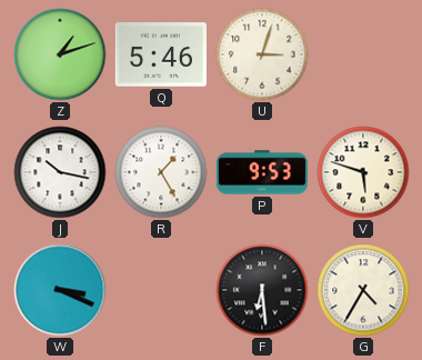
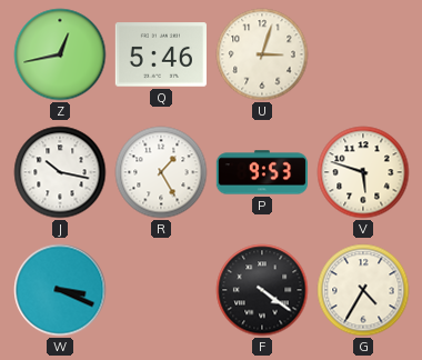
Z: 1:12 -> 12:43 (60, 54)
F: 6:29 -> 4:21 (262, 290)
